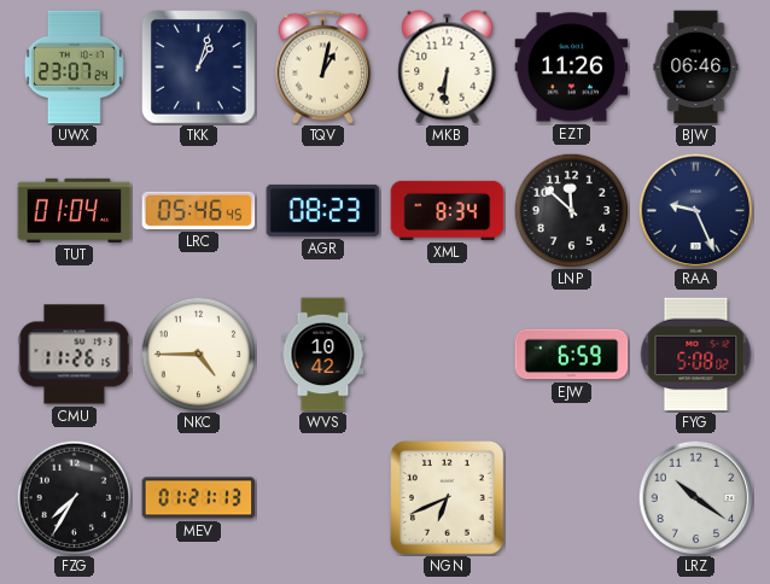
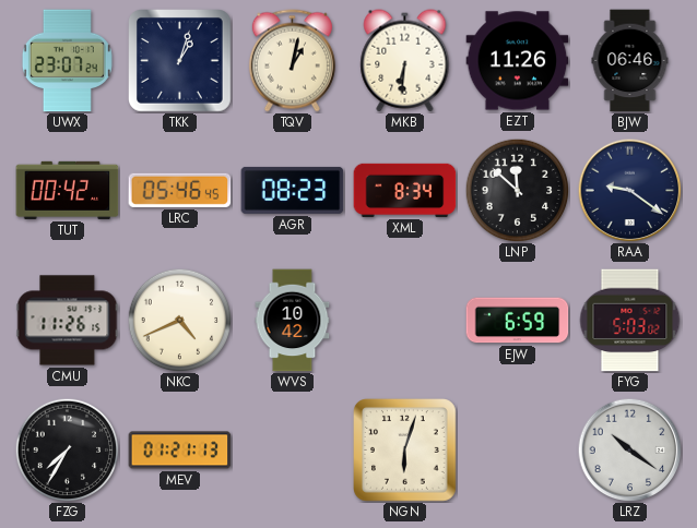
TUT: 01:04 -> 00:42 (68, 190)
RAA: 9:26 -> 9:21 (629, 190)
NKC: 4:45 -> 4:41 (179, 320)
FYG: 5:08 -> 5:03 (630, 321)
NGN: 6:41 -> 6:03 (405, 451)
